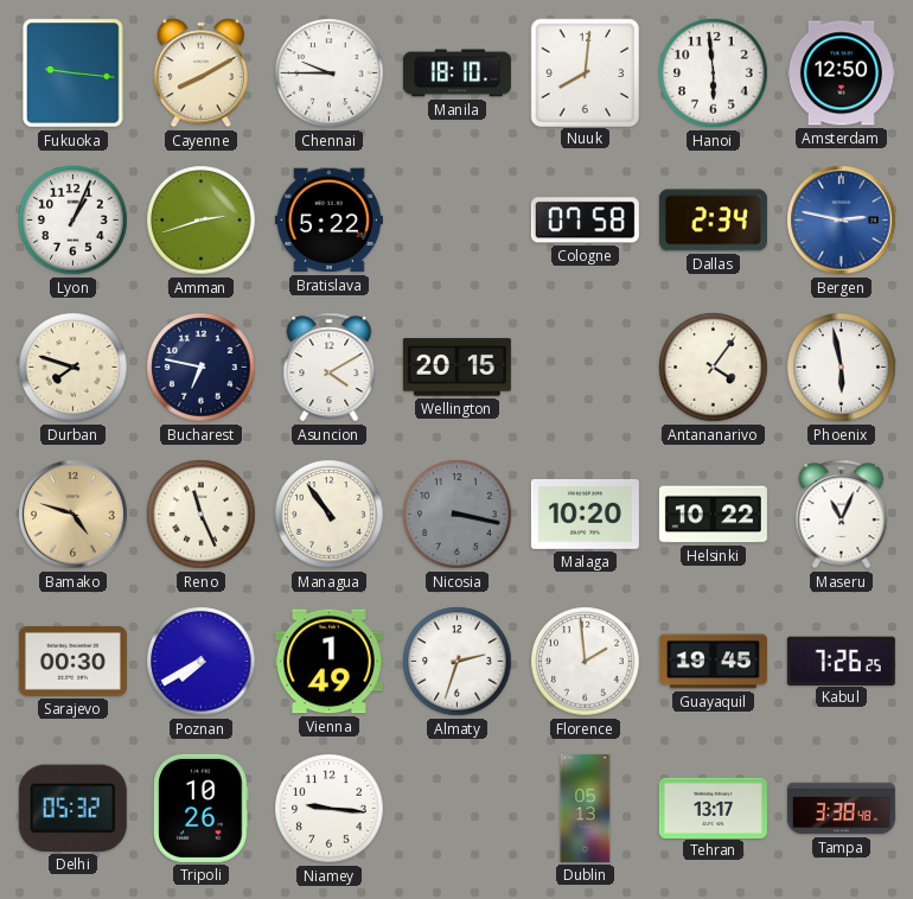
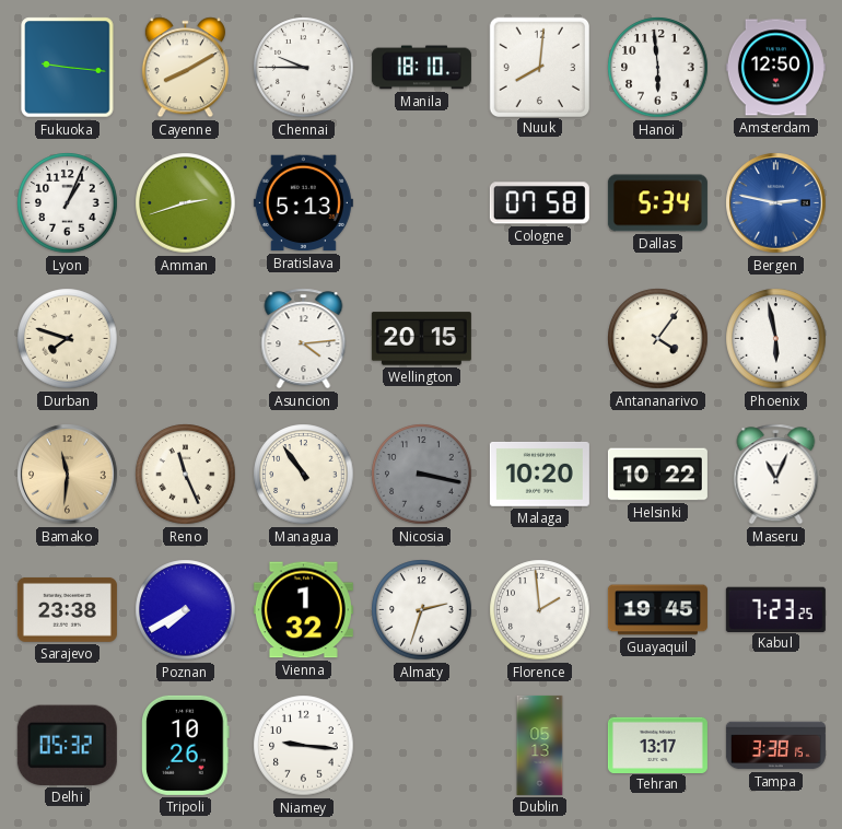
Bratislava: 5:22 -> 5:13 (303, 203)
Dallas: 2:34 -> 5:34 (657, 203)
Bucharest: 6:47 -> none (202, 368)
Asuncion: 4:10 -> 4:14 (304, 339)
Bamako: 4:48 -> 11:31 (68, 475)
Sarajevo: 00:30 -> 23:38 (67, 609)
Vienna: 1:49 -> 1:32 (303, 610)
Kabul: 7:26 -> 7:23 (775, 609)
Tampa: 3:38:48 -> 3:38:15 (775, 746)
